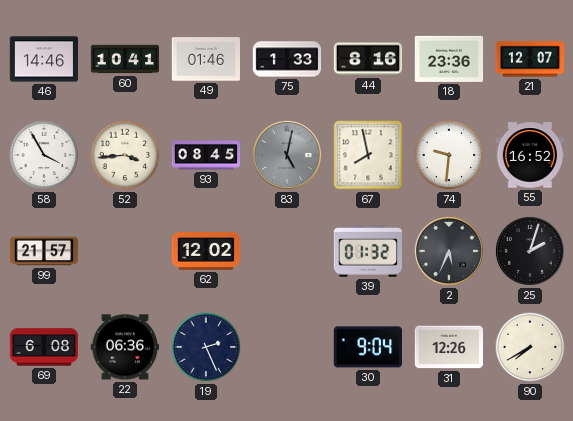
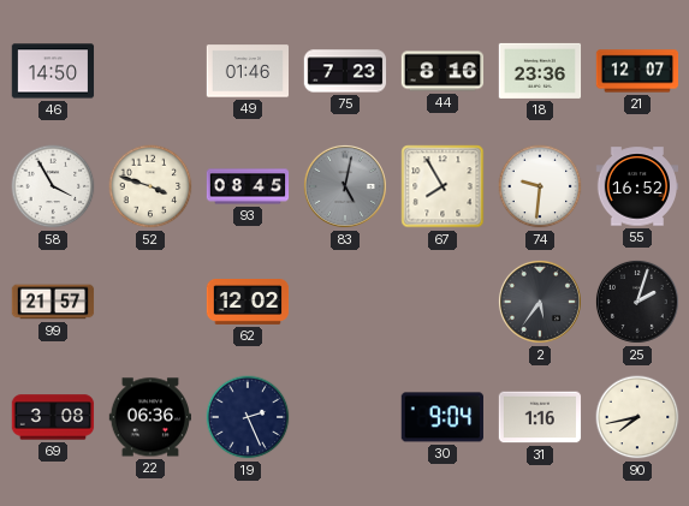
46: 14:46 -> 14:50 (53, 71)
60: 10:41 -> none (125, 59)
75: 1:33 -> 7:23 (345, 71)
52: 3:44 -> 3:48 (150, 186)
67: 7:58 -> 7:55 (442, 186)
39: 01:32 -> none (367, 251)
2: 5:34 -> 5:36 (540, 302)
69: 6:08 -> 3:08 (53, 417)
31: 12:26 -> 1:16 (540, 417)
90: 7:40 -> 7:43 (637, 417)
